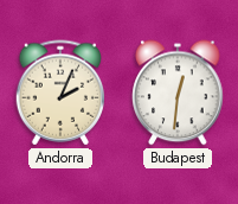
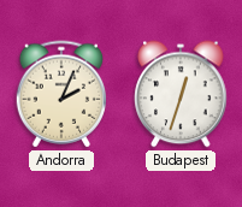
Budapest: 12:31 -> 12:33 (181, 94)
